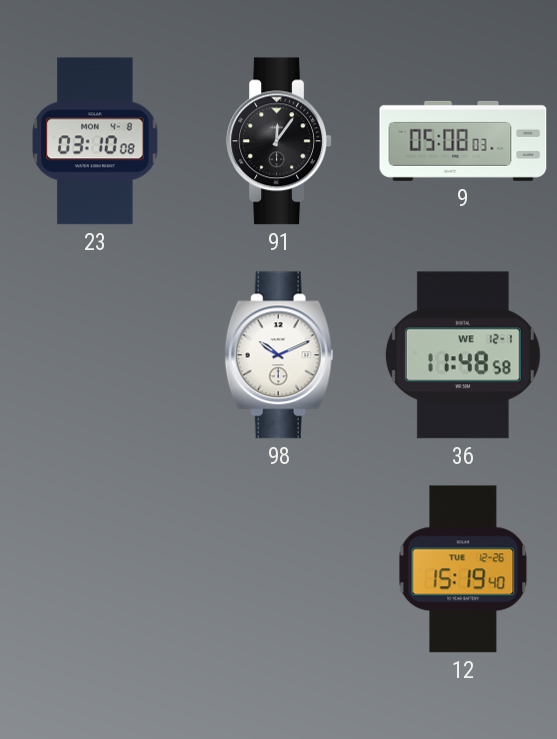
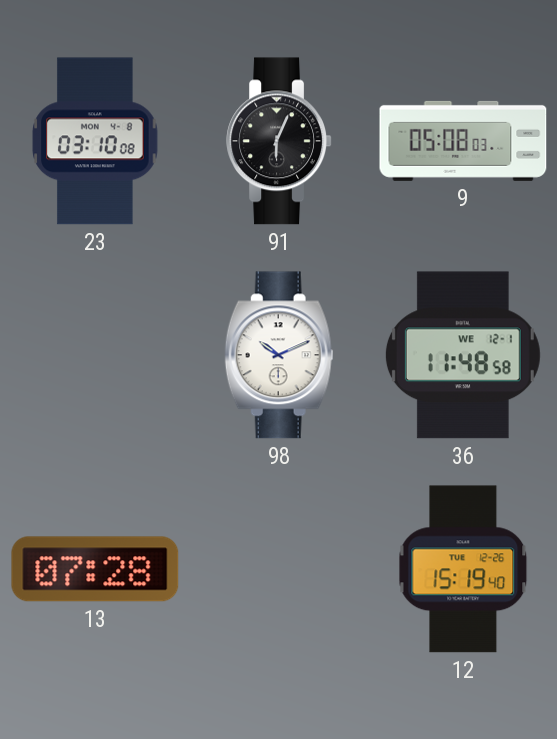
91: 12:06 -> 6:04 (279, 141)
13: none -> 07:28 (95, 569)
